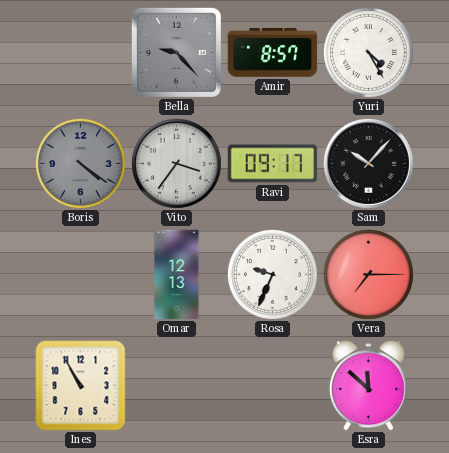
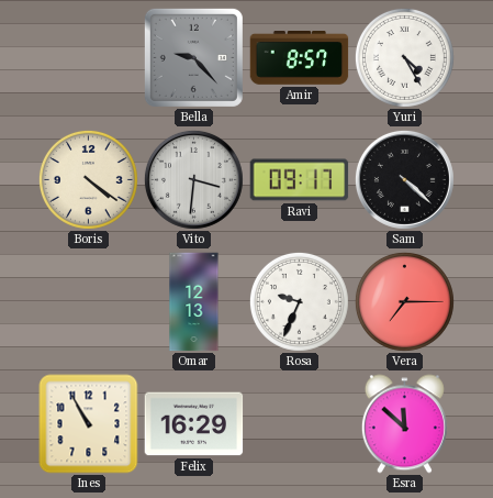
Boris dial: grey -> cream (88, 179)
Vito: 3:36 -> 3:31 (193, 179)
Sam: 10:07 -> 4:22 (404, 179)
Felix: none -> 16:29 (194, 424)
